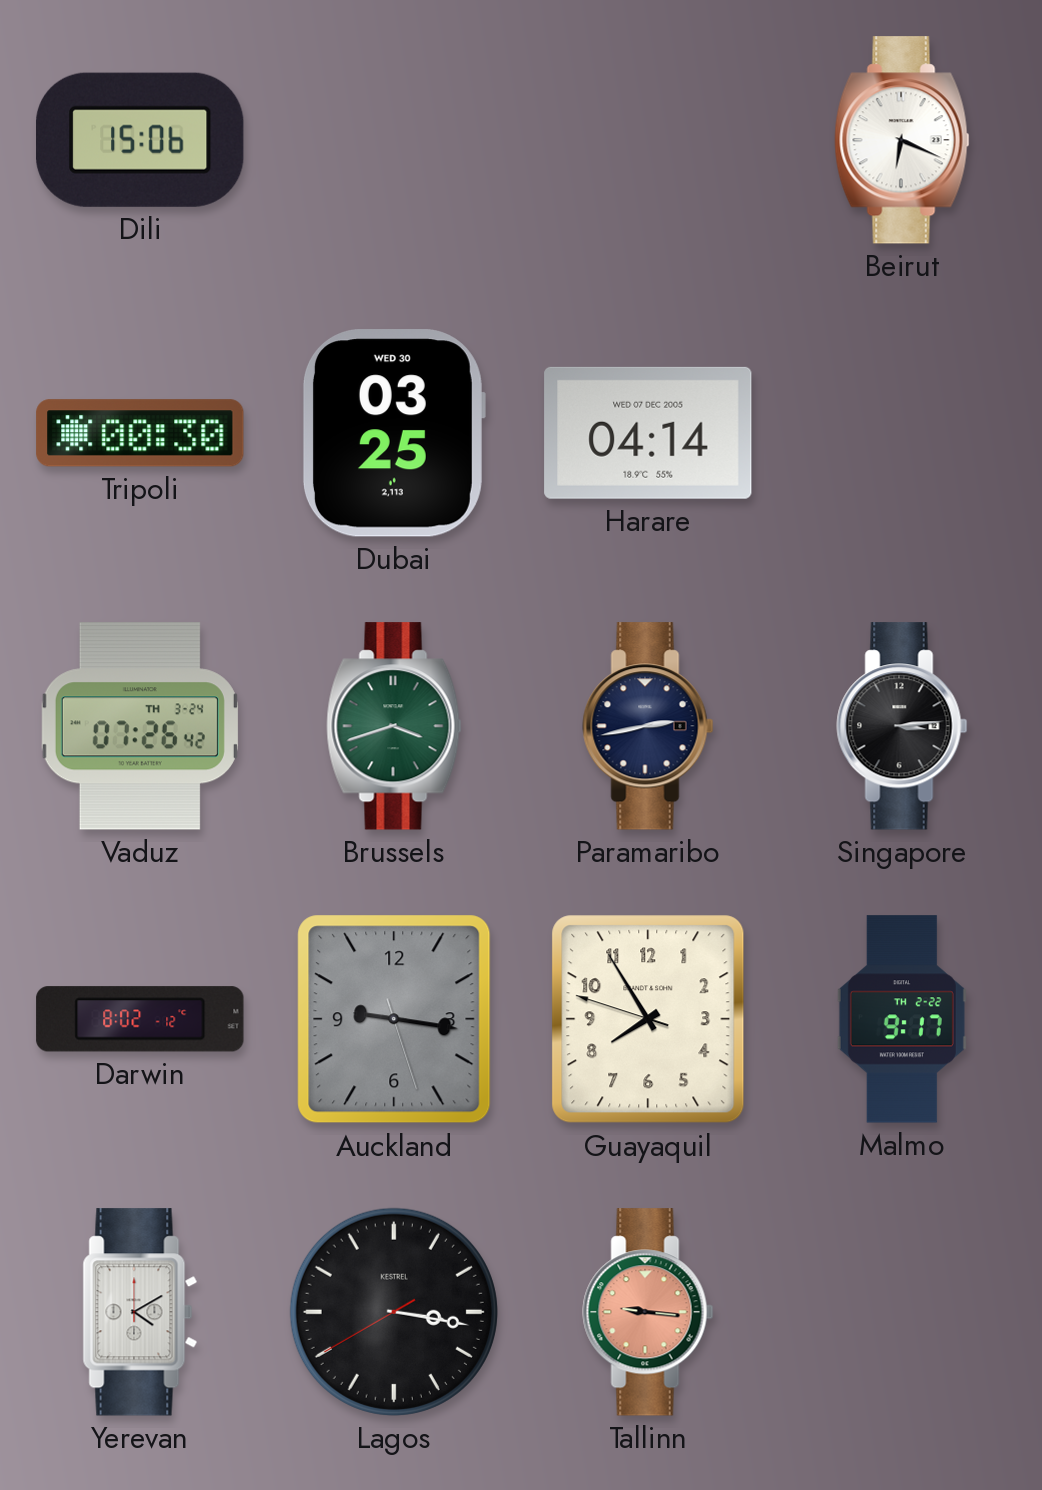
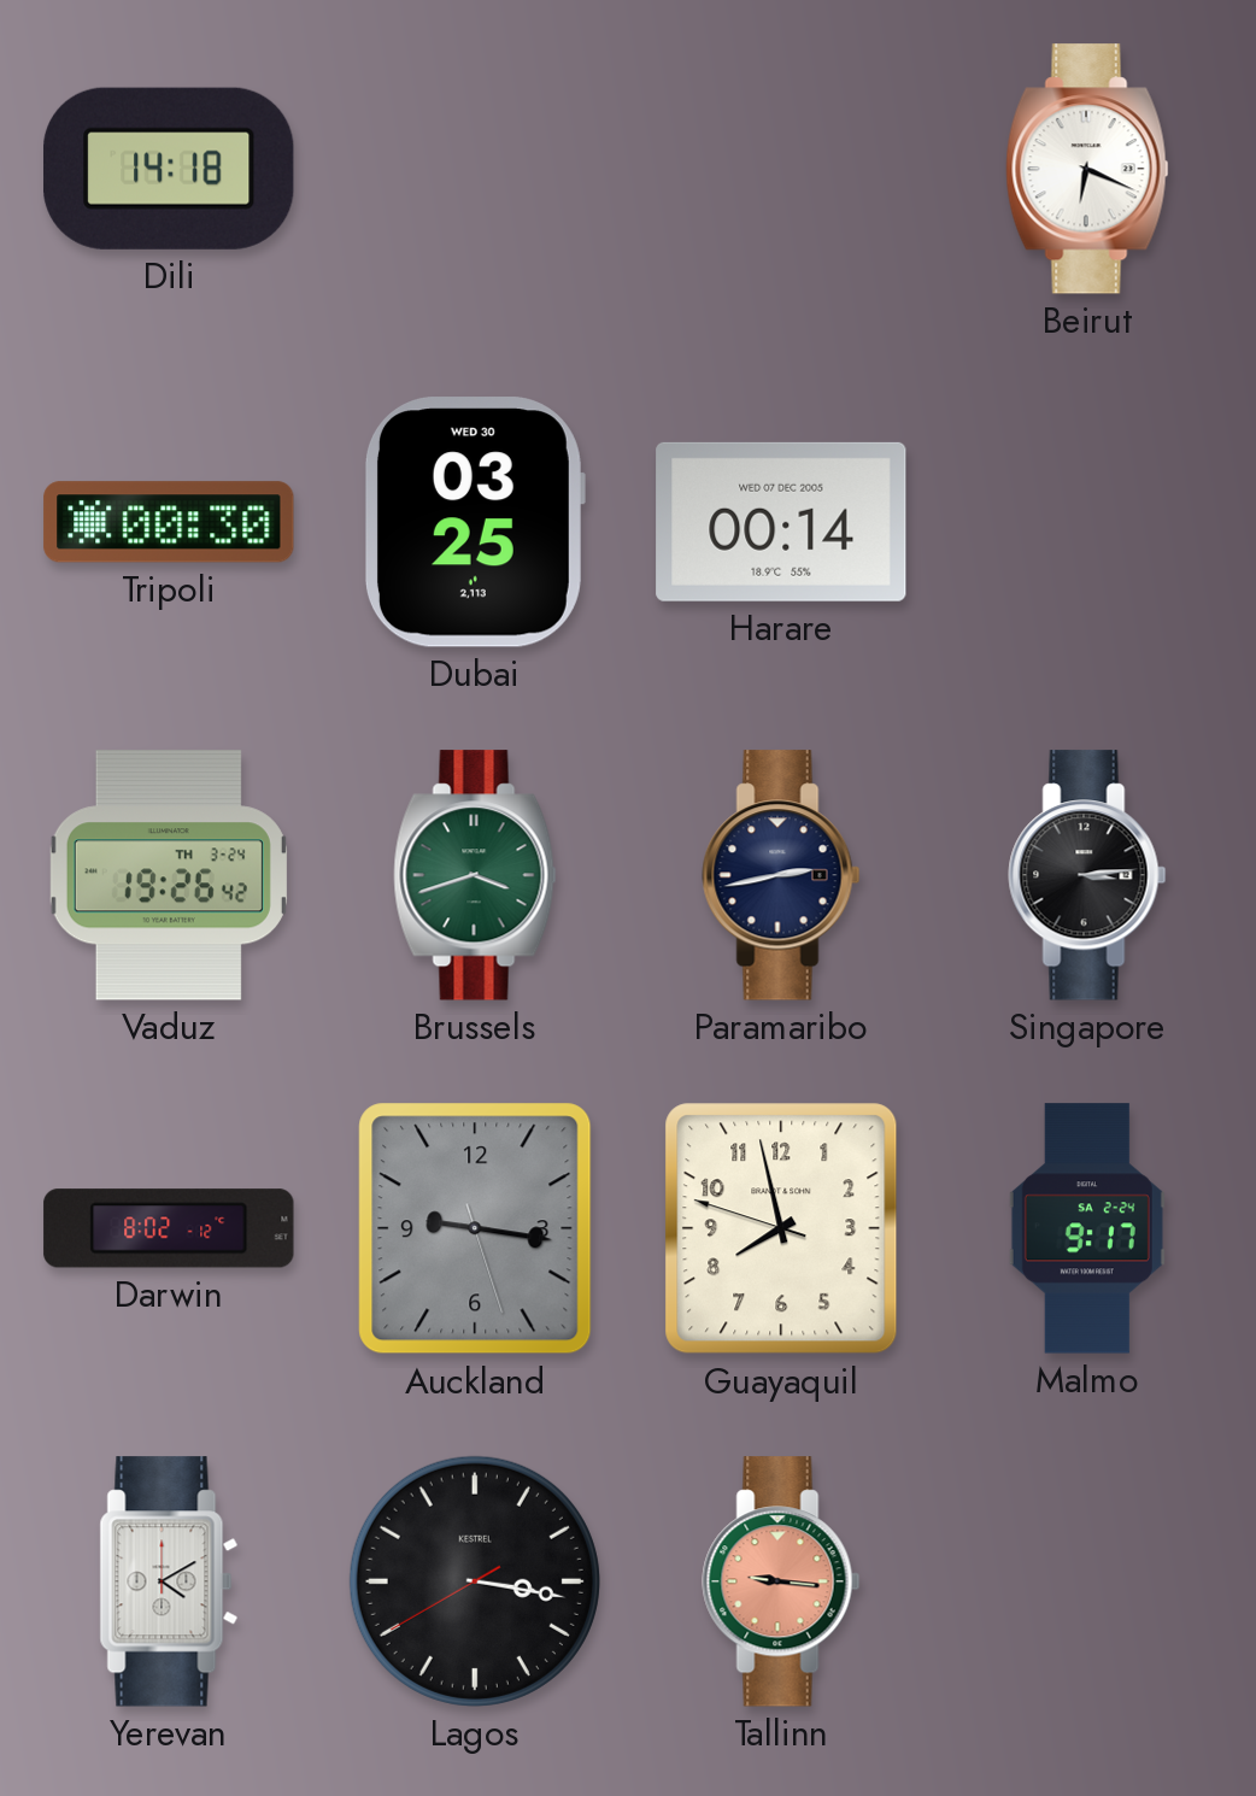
Dili: 15:06 -> 14:18 (170, 169)
Harare: 04:14 -> 00:14 (781, 522)
Vaduz: 07:26 -> 19:26 (169, 875)
Guayaquil: 7:54 -> 7:57 (781, 1228)
Malmo date: TH 2-22 -> SA 2-24 (1087, 1228)
